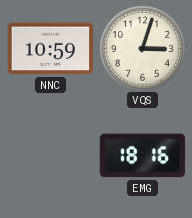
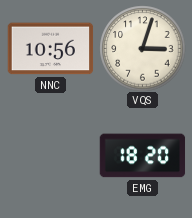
NNC: 10:59 -> 10:56 (50, 49)
EMG: 18:16 -> 18:20 (142, 156)
